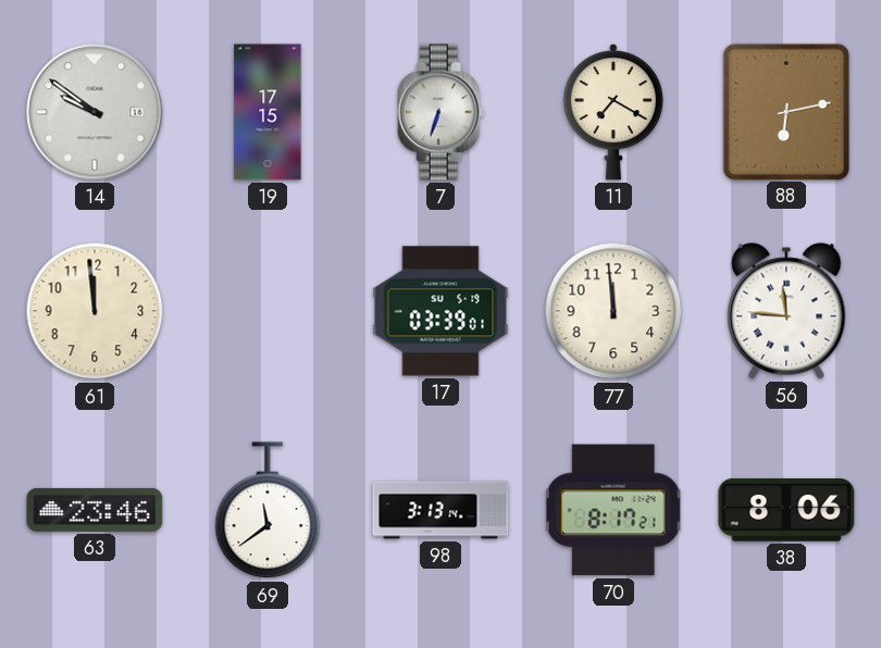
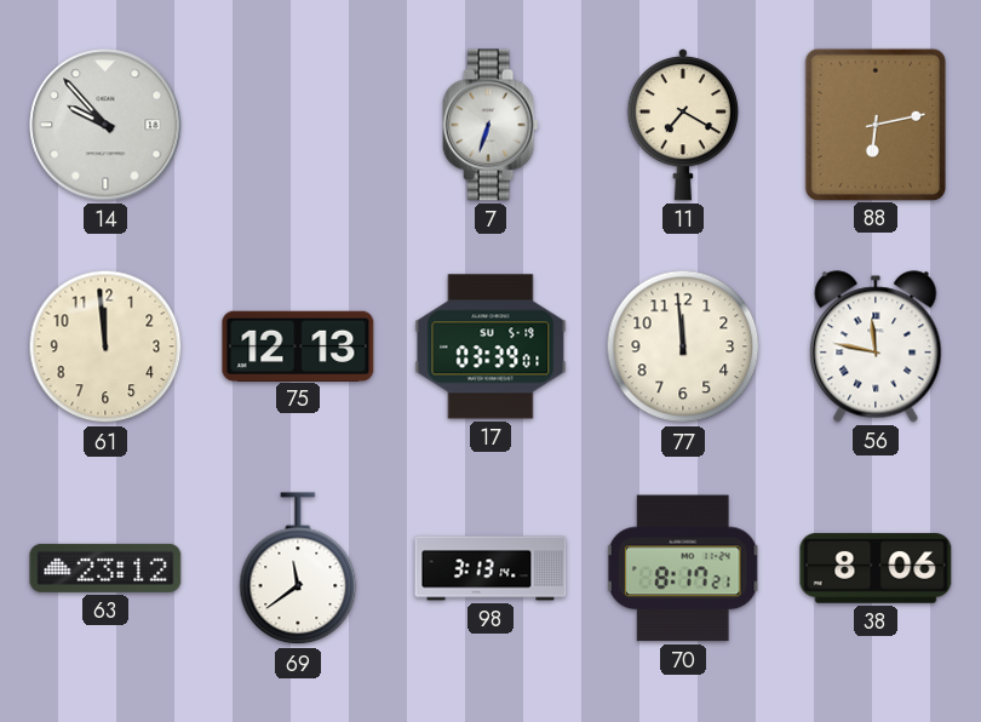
14: 9:51 -> 9:53 (105, 125)
19: 17:15 -> none (268, 112)
75: none -> 12:13 (298, 345)
56: 11:46 -> 11:47 (876, 346)
63: 23:46 -> 23:12 (105, 568)
